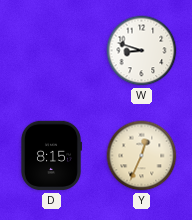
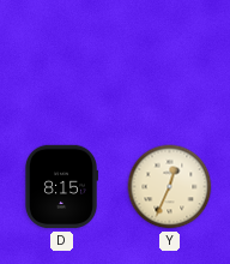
W: 8:48 -> none (142, 51)
